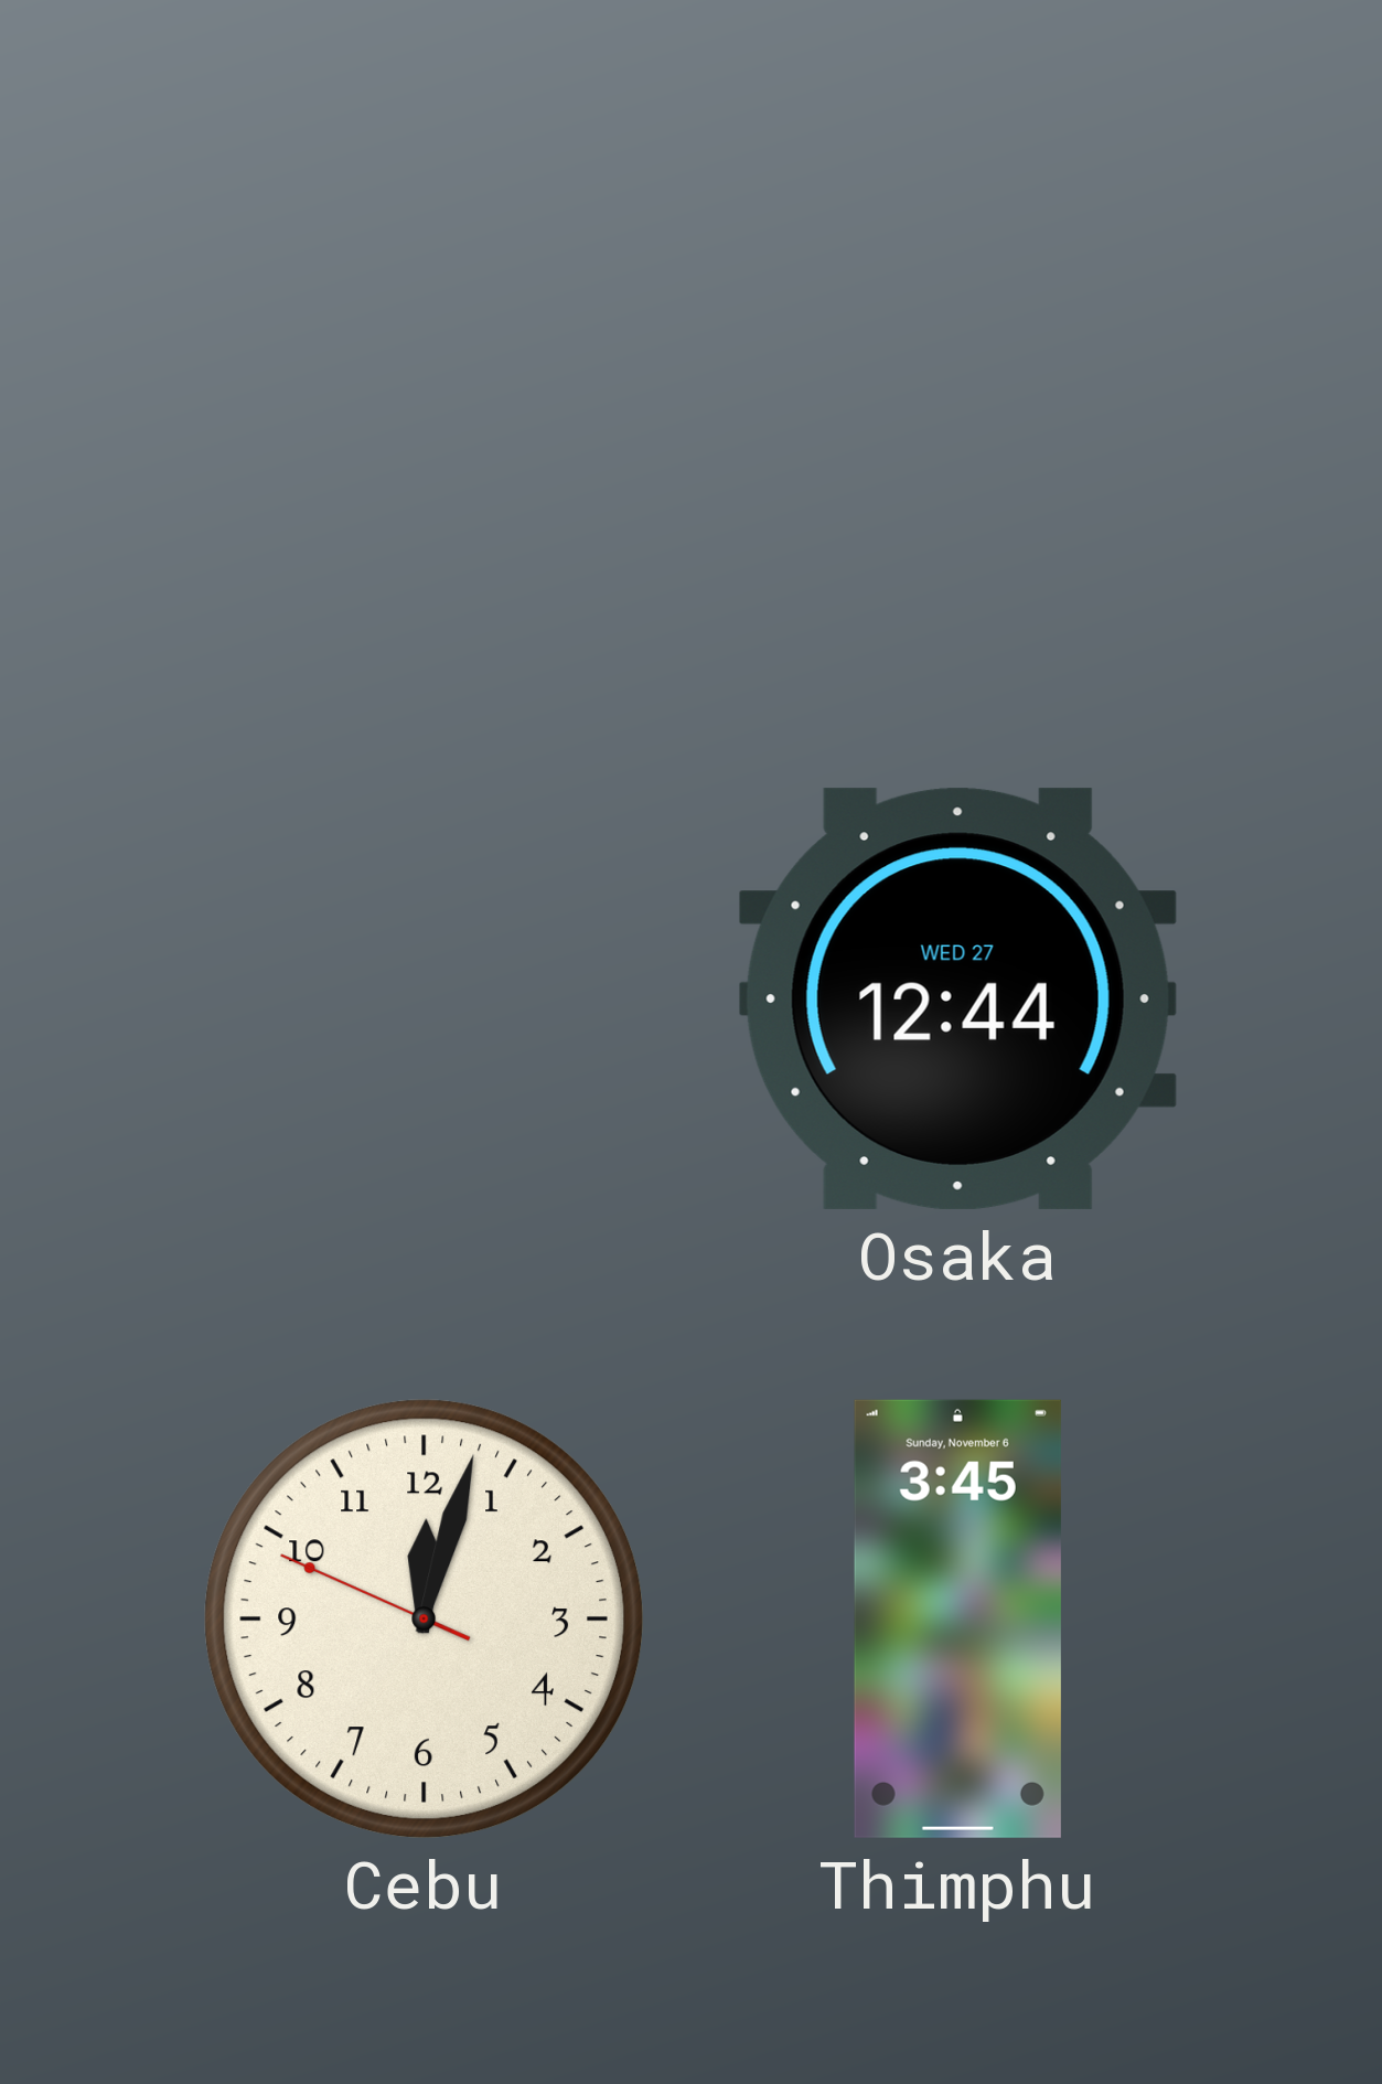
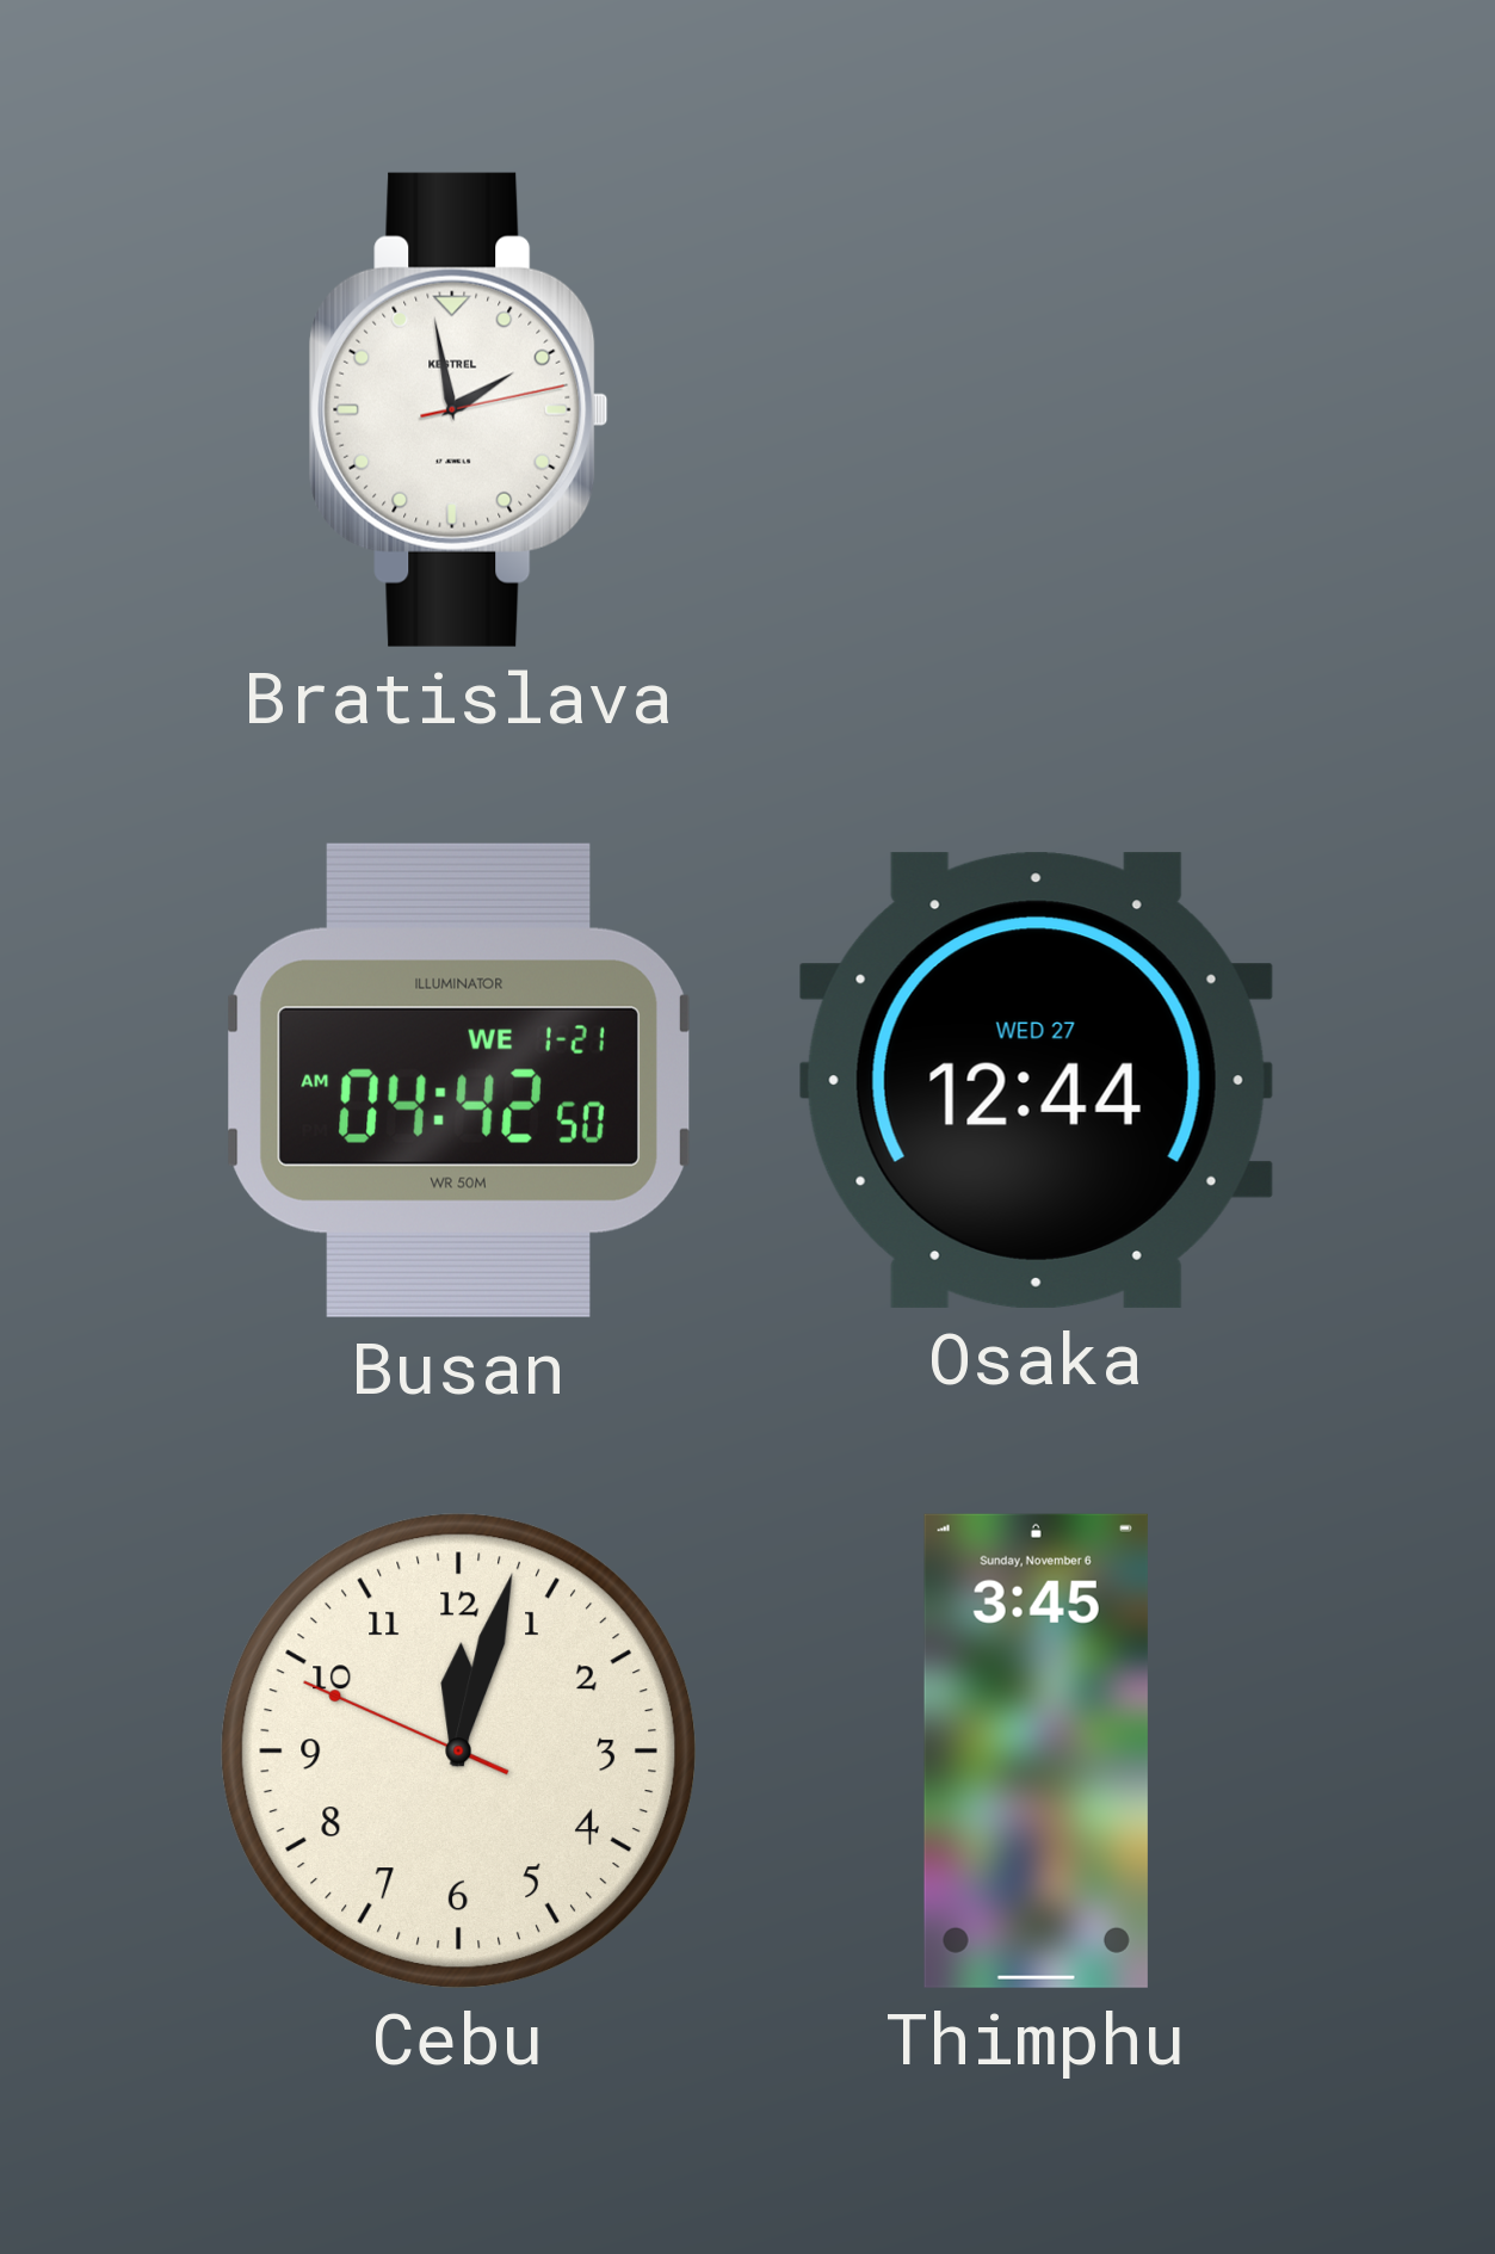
Bratislava: none -> 1:58 (459, 409)
Busan: none -> 04:42 (458, 1080)
